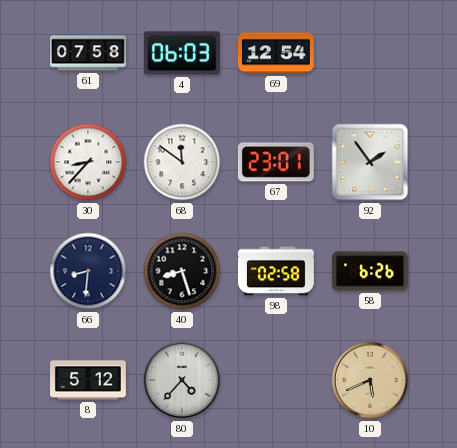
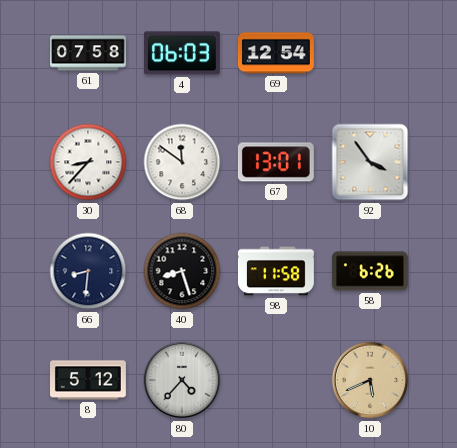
67: 23:01 -> 13:01 (276, 162)
92: 1:54 -> 3:54 (370, 162)
98: 02:58 -> 11:58 (276, 271)
